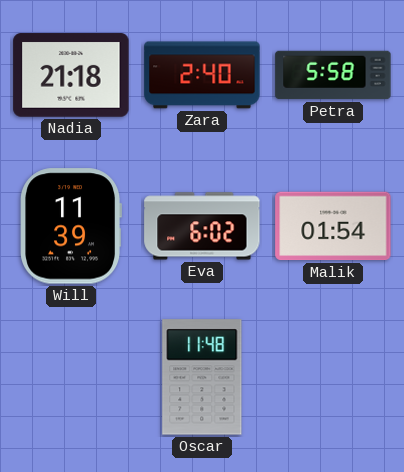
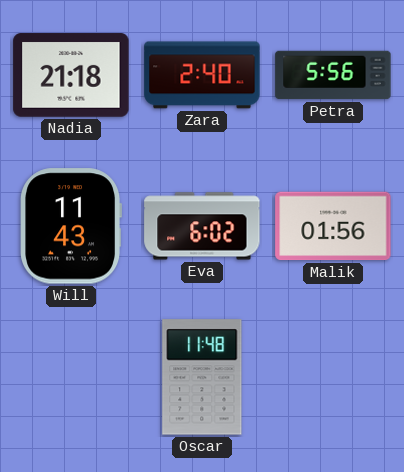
Petra: 5:58 -> 5:56 (333, 75)
Will: 11:39 -> 11:43 (70, 226)
Malik: 01:54 -> 01:56 (333, 226)
